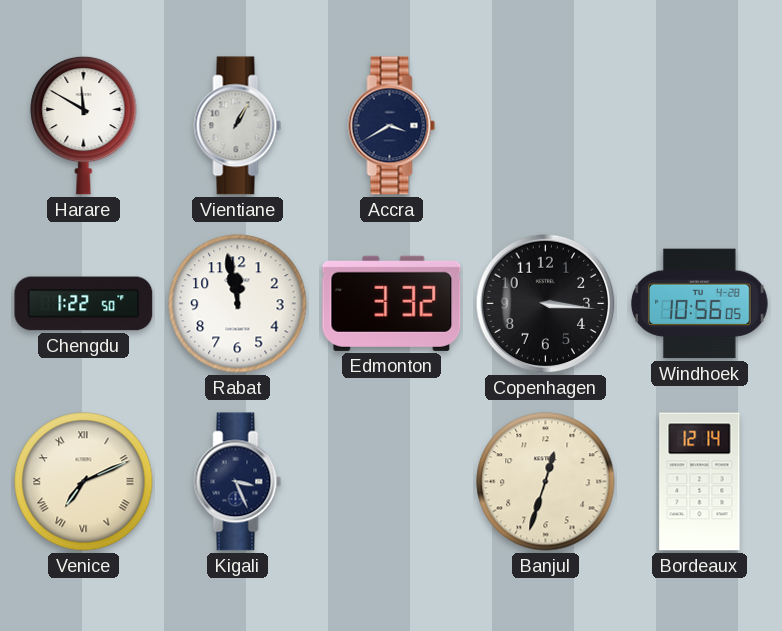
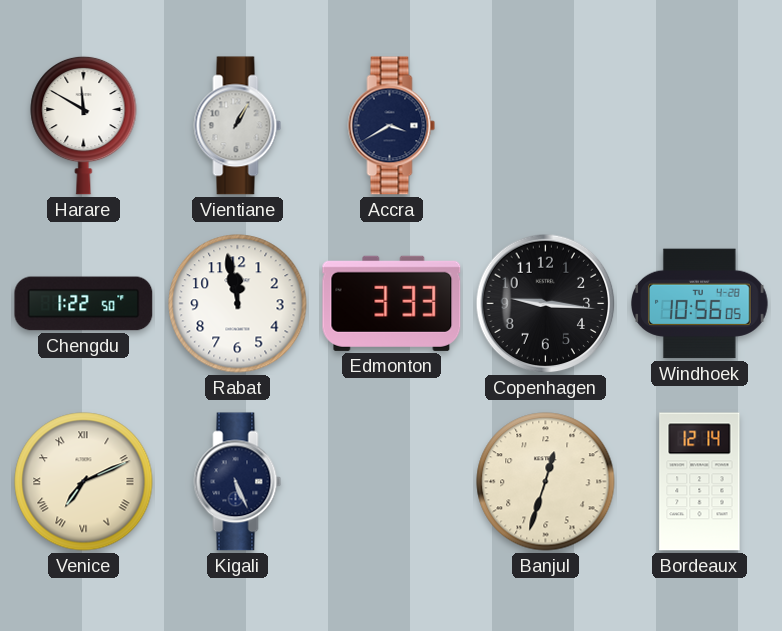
Edmonton: 3:32 -> 3:33 (392, 303)
Copenhagen: 3:16 -> 9:16 (546, 304)
Kigali: 3:26 -> 5:26 (238, 482)
